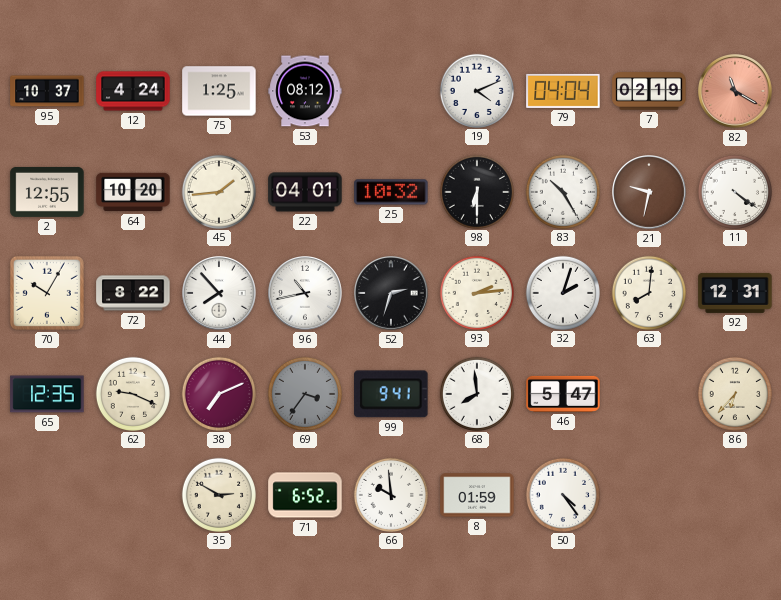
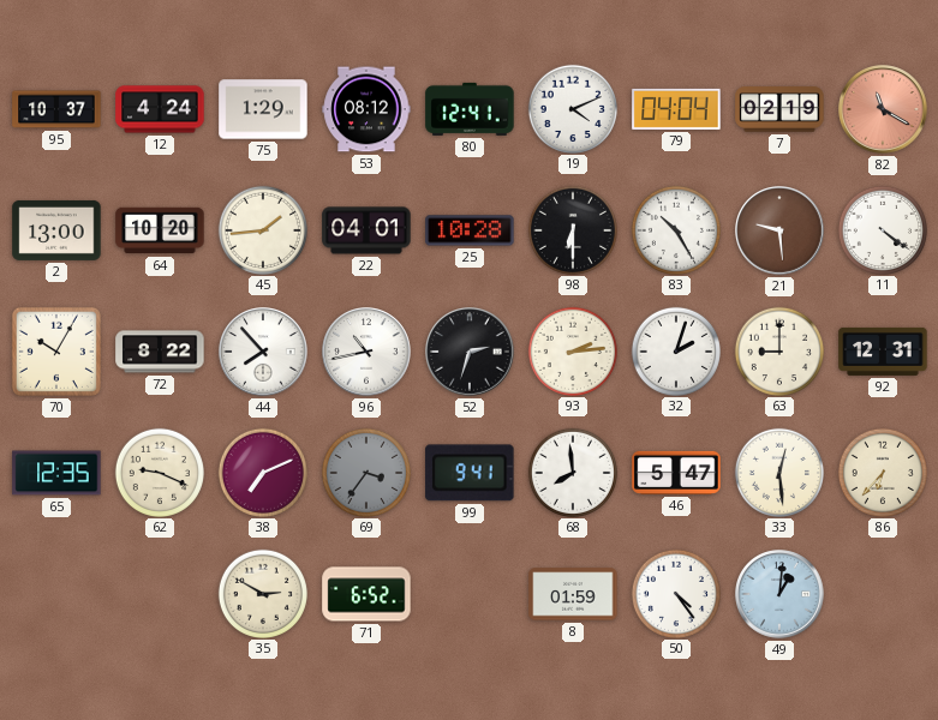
75: 1:25 -> 1:29 (263, 109)
80: none -> 12:41 (470, 109)
2: 12:55 -> 13:00 (56, 230)
25: 10:32 -> 10:28 (470, 230)
21: 9:32 -> 9:29 (779, 230)
63: 8:01 -> 9:00 (778, 350)
33: none -> 12:29 (778, 472)
66: 9:59 -> none (390, 494)
49: none -> 1:01 (779, 594)
